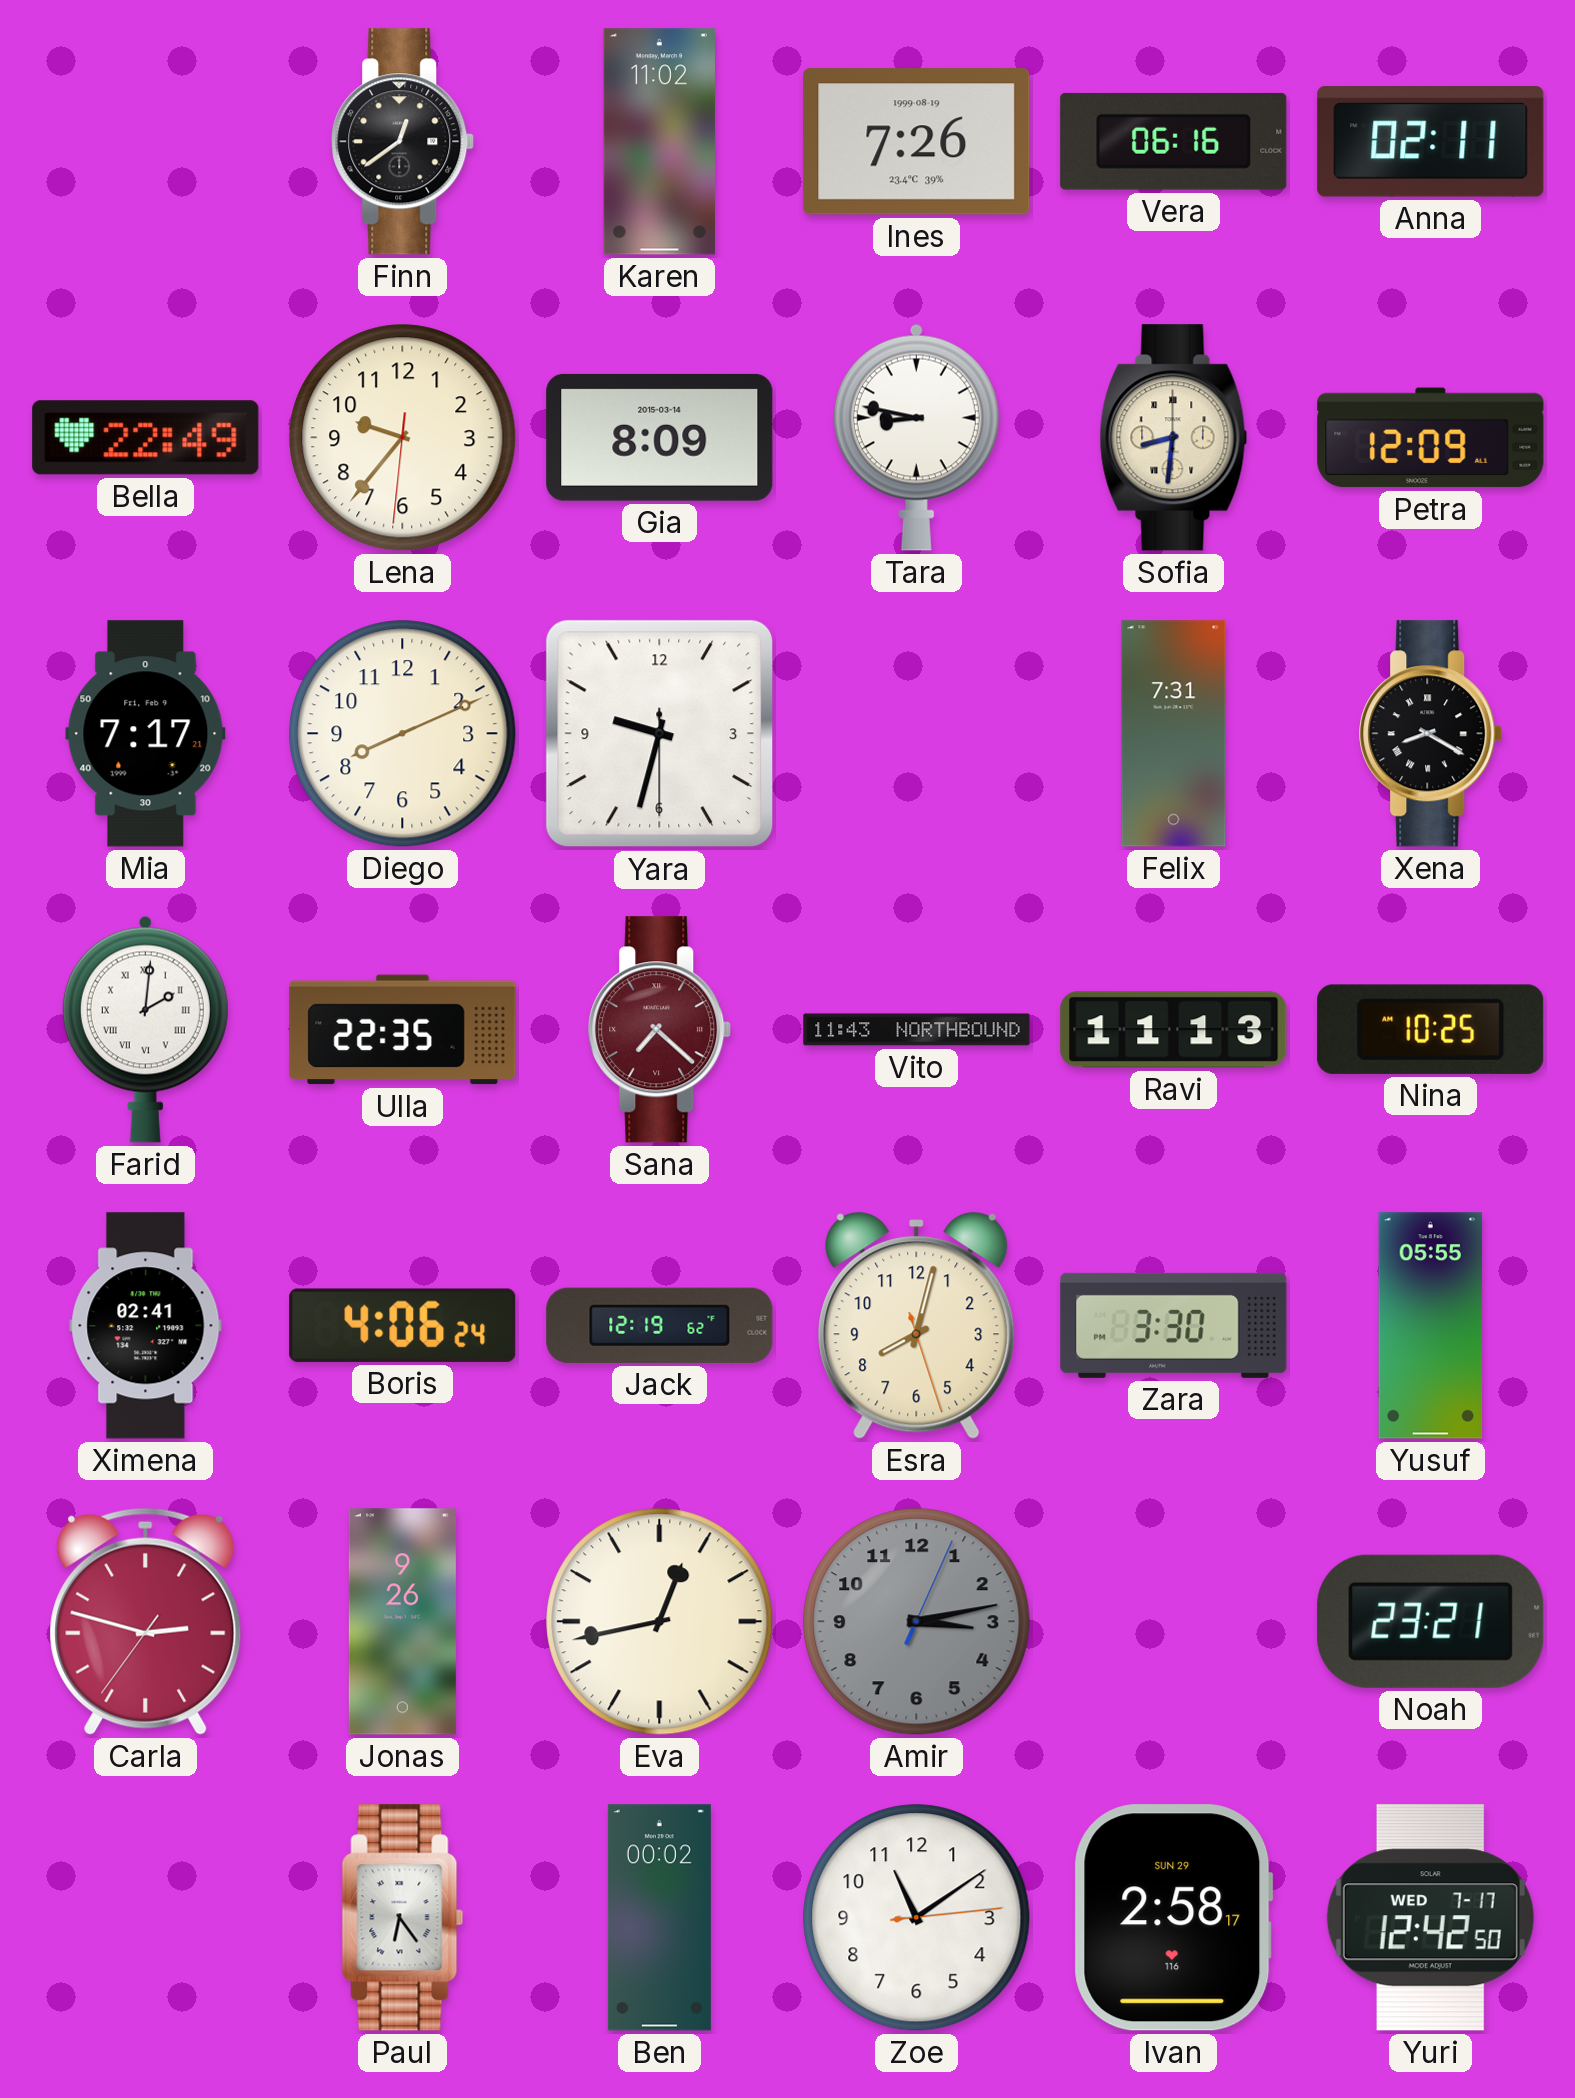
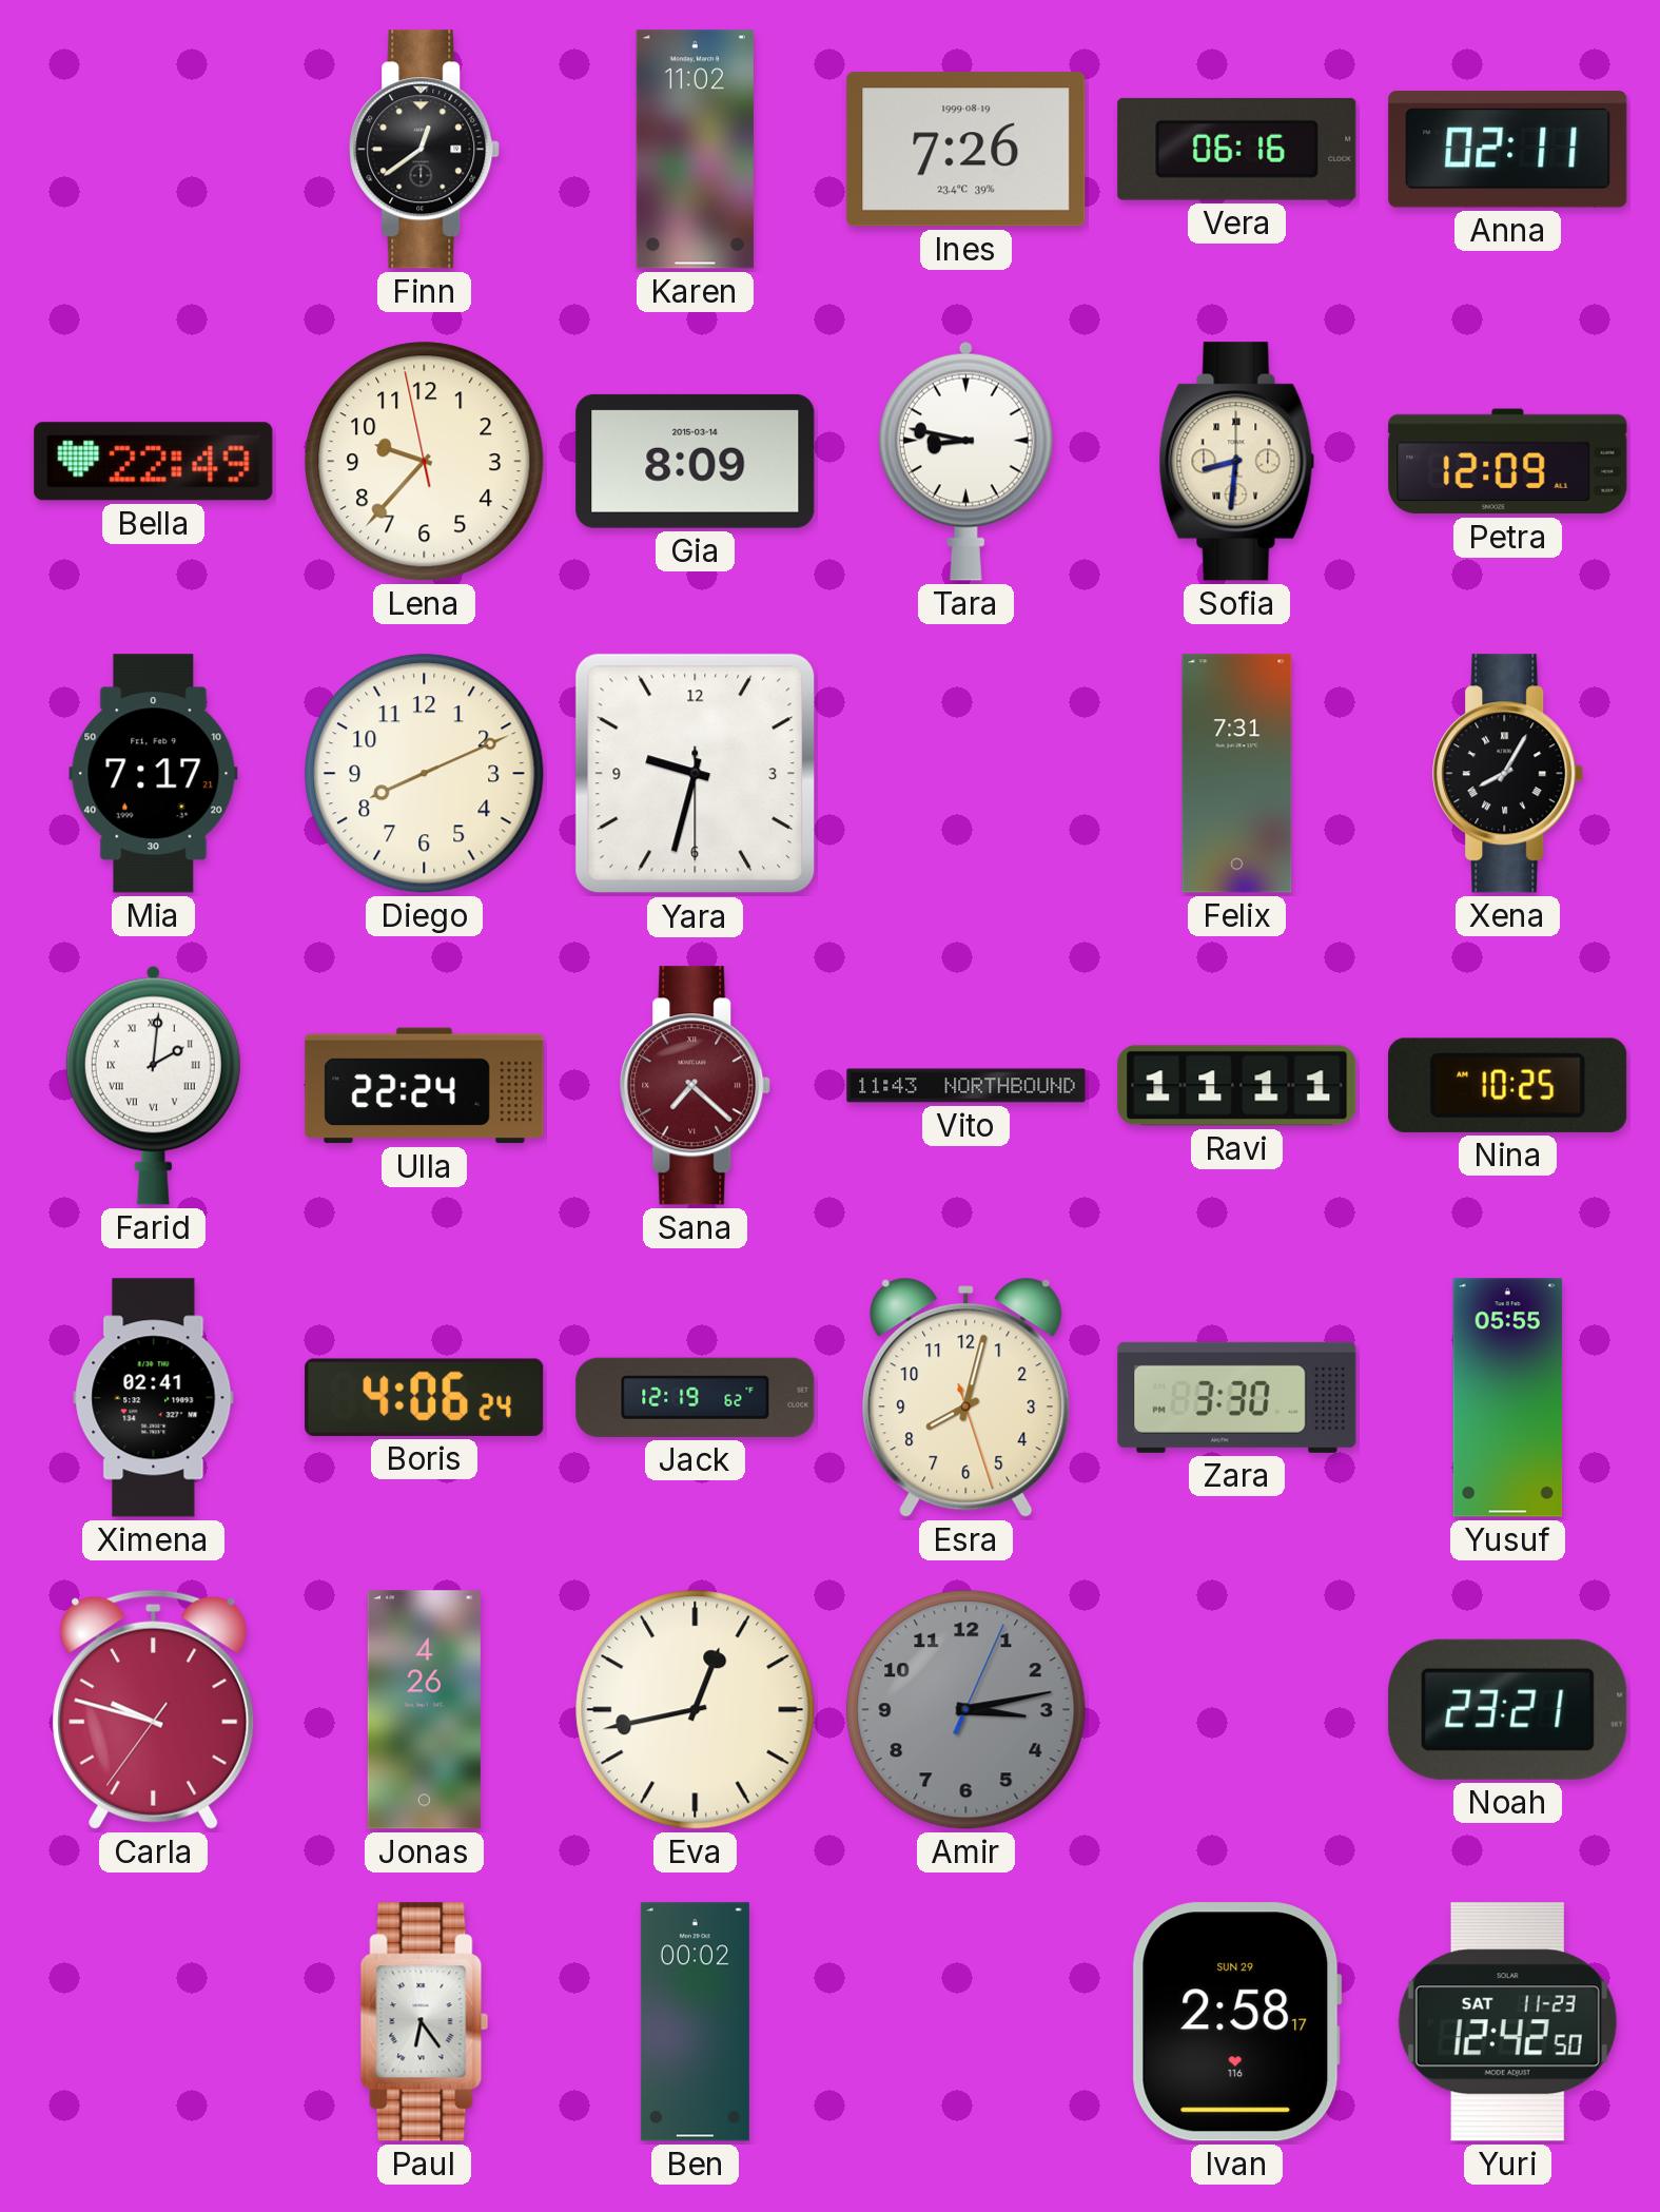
Lena: 9:36:31 -> 9:36:58 (425, 462)
Xena: 8:20 -> 8:05 (1508, 774)
Ulla: 22:35 -> 22:24 (425, 1086)
Ravi: 11:13 -> 11:11 (1237, 1086)
Carla: 2:47 -> 9:47 (154, 1709)
Jonas: 9:26 -> 4:26 (424, 1710)
Zoe: 11:09 -> none (917, 1918)
Yuri date: WED 7-17 -> SAT 11-23 (1507, 2022)
